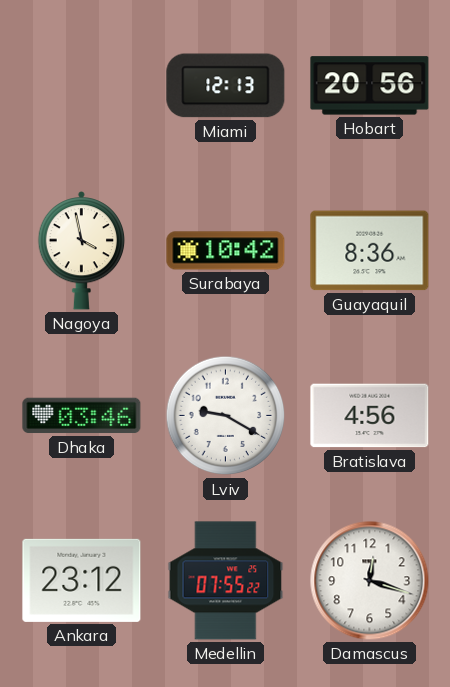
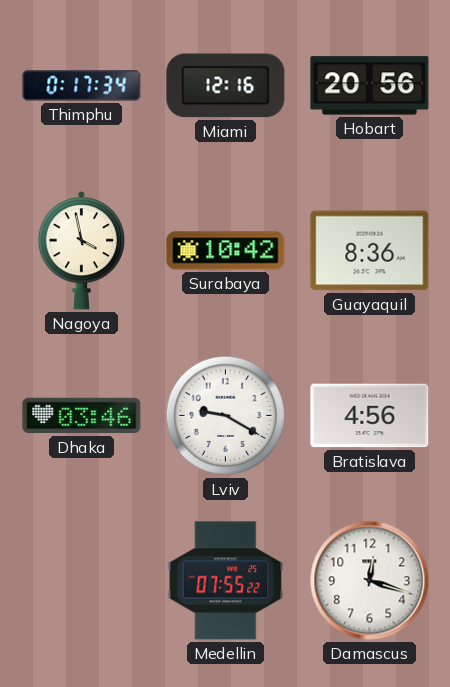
Thimphu: none -> 0:17 (82, 86)
Miami: 12:13 -> 12:16 (226, 86)
Ankara: 23:12 -> none (82, 580)
